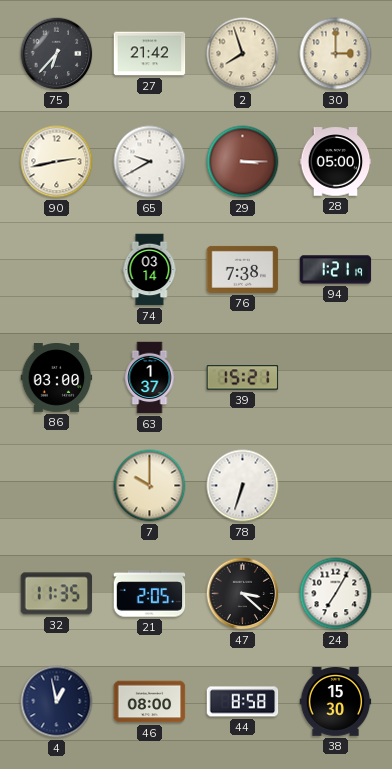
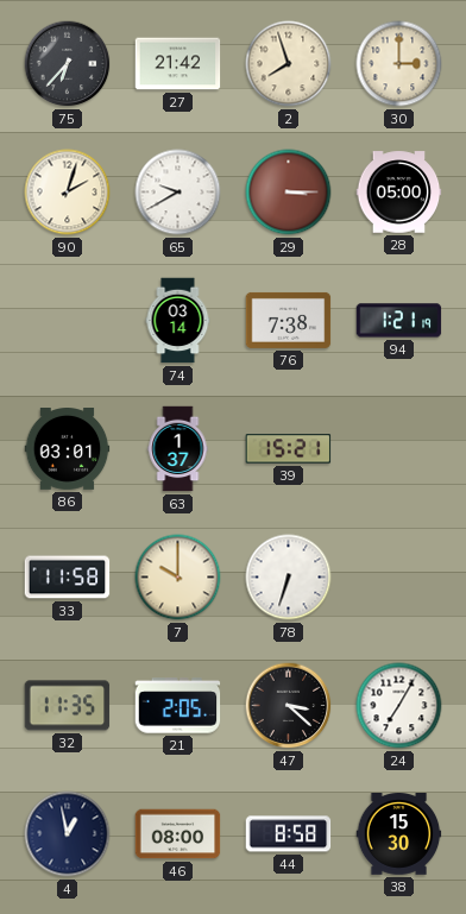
90: 2:43 -> 2:03 (68, 193)
86: 03:00 -> 03:01 (68, 449)
33: none -> 11:58 (68, 578)
